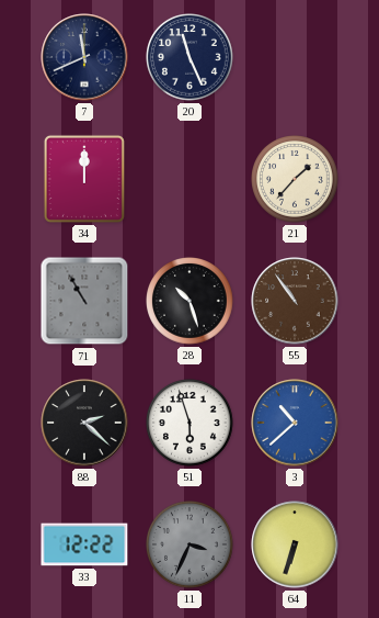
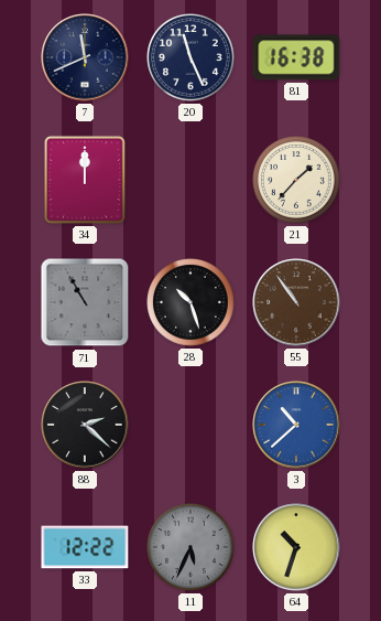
81: none -> 16:38 (296, 57)
51: 5:57 -> none (191, 424)
11: 3:34 -> 5:34 (192, 548)
64: 6:33 -> 10:33 (296, 547)
